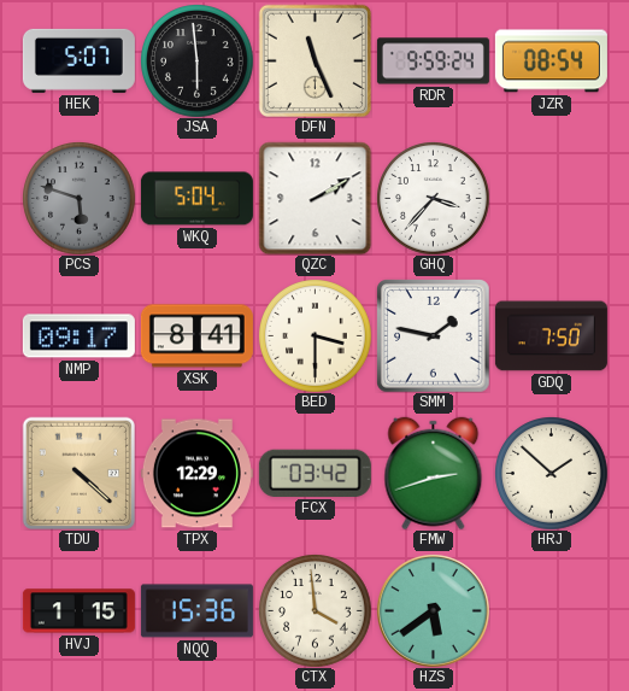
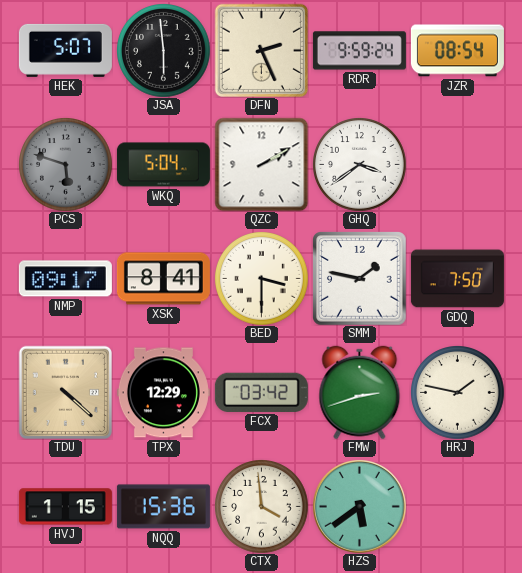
DFN: 11:26 -> 2:26 (261, 50)
GHQ: 3:37 -> 3:39 (360, 165)
HRJ: 1:52 -> 1:47 (458, 393)
